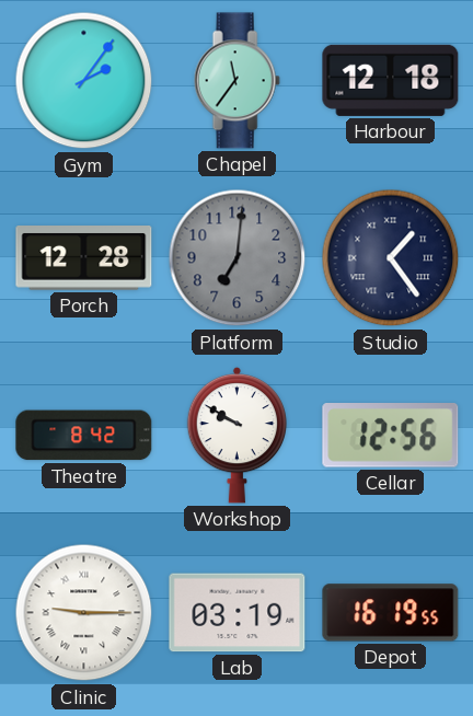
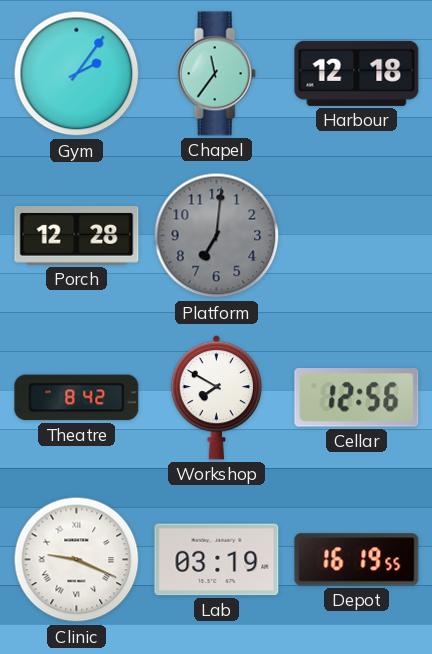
Studio: 1:24 -> none (391, 258)
Workshop: 9:50 -> 7:50 (217, 397)
Clinic: 9:15 -> 9:19 (77, 560)
